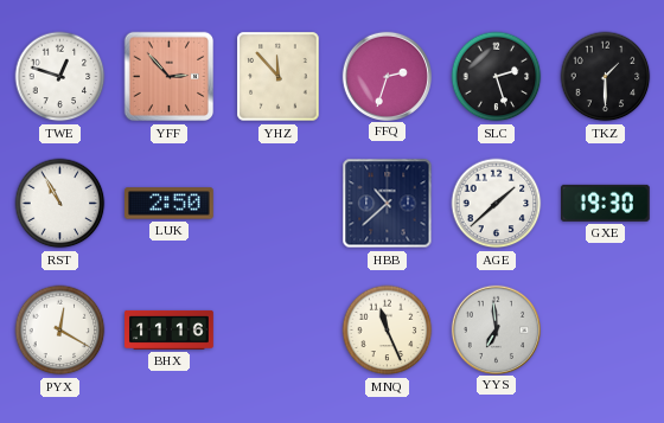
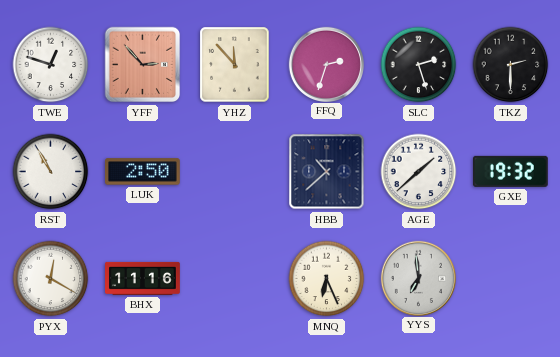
TKZ: 1:30 -> 2:30 (511, 65)
GXE: 19:30 -> 19:32 (510, 171)
MNQ: 11:26 -> 6:26 (327, 279)
